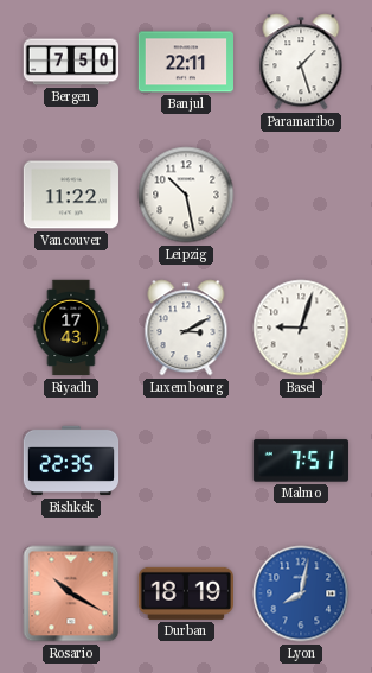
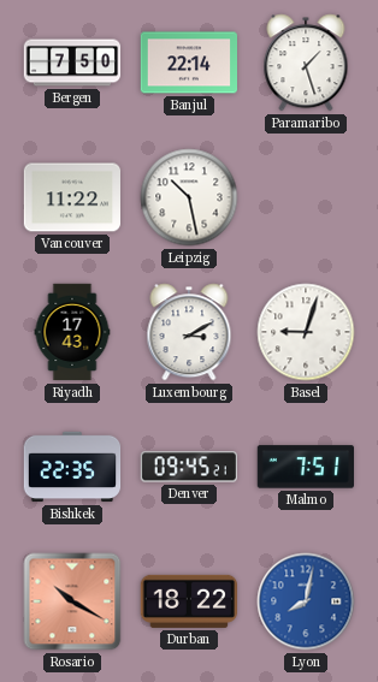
Banjul: 22:11 -> 22:14 (188, 63)
Denver: none -> 09:45 (189, 467)
Durban: 18:19 -> 18:22 (188, 601)
